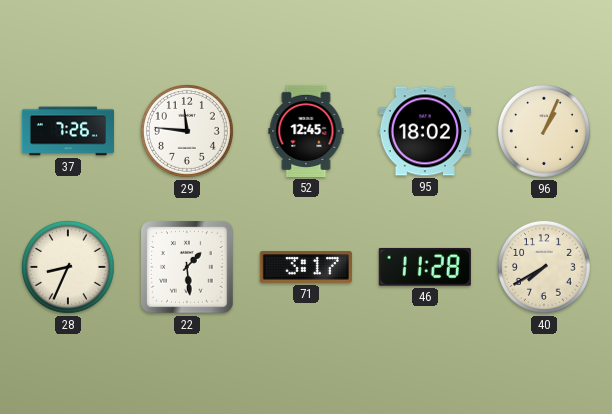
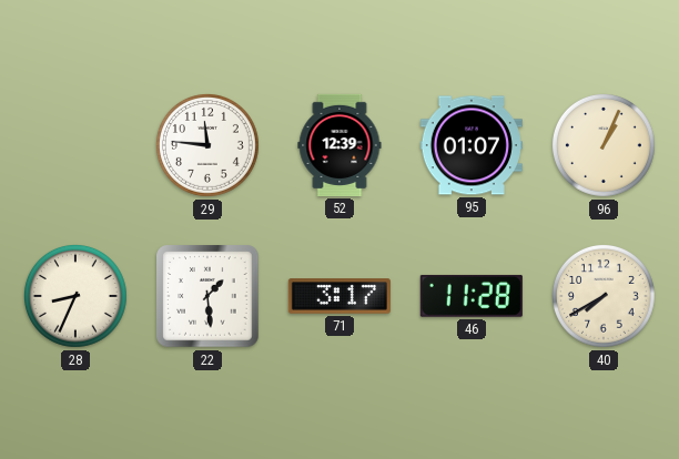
37: 7:26 -> none (67, 131)
52: 12:45 -> 12:39 (339, 145)
95: 18:02 -> 01:07 (472, 145)
